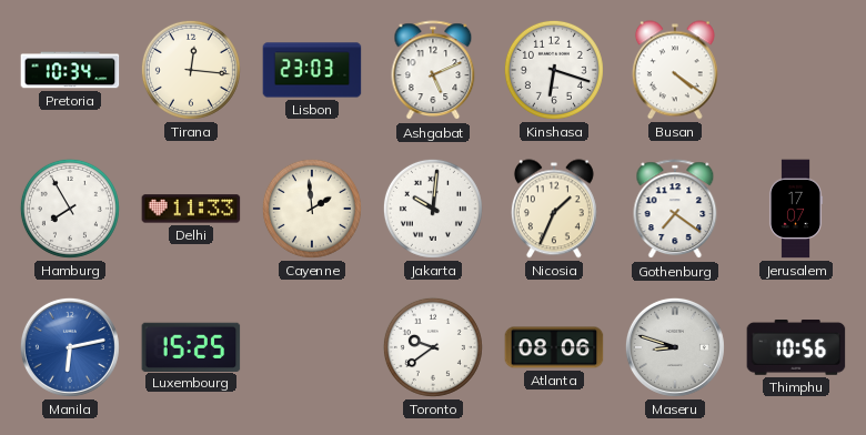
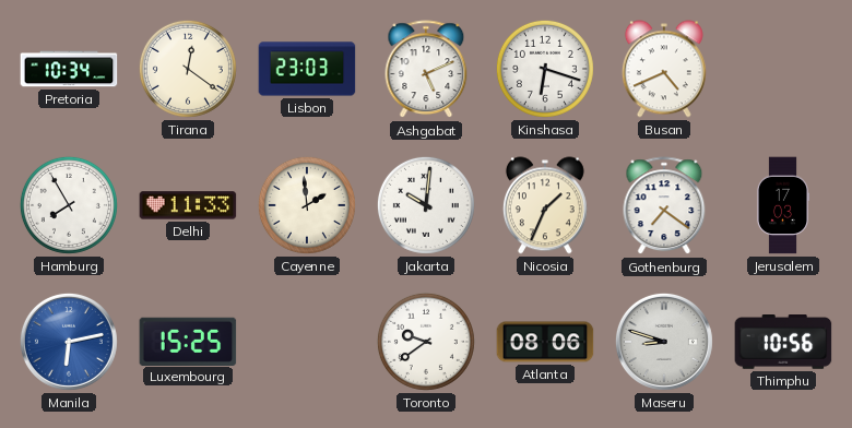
Tirana: 12:16 -> 12:21 (188, 69)
Busan: 4:21 -> 4:41 (664, 69)
Jerusalem: 17:07 -> 17:03 (783, 205)
